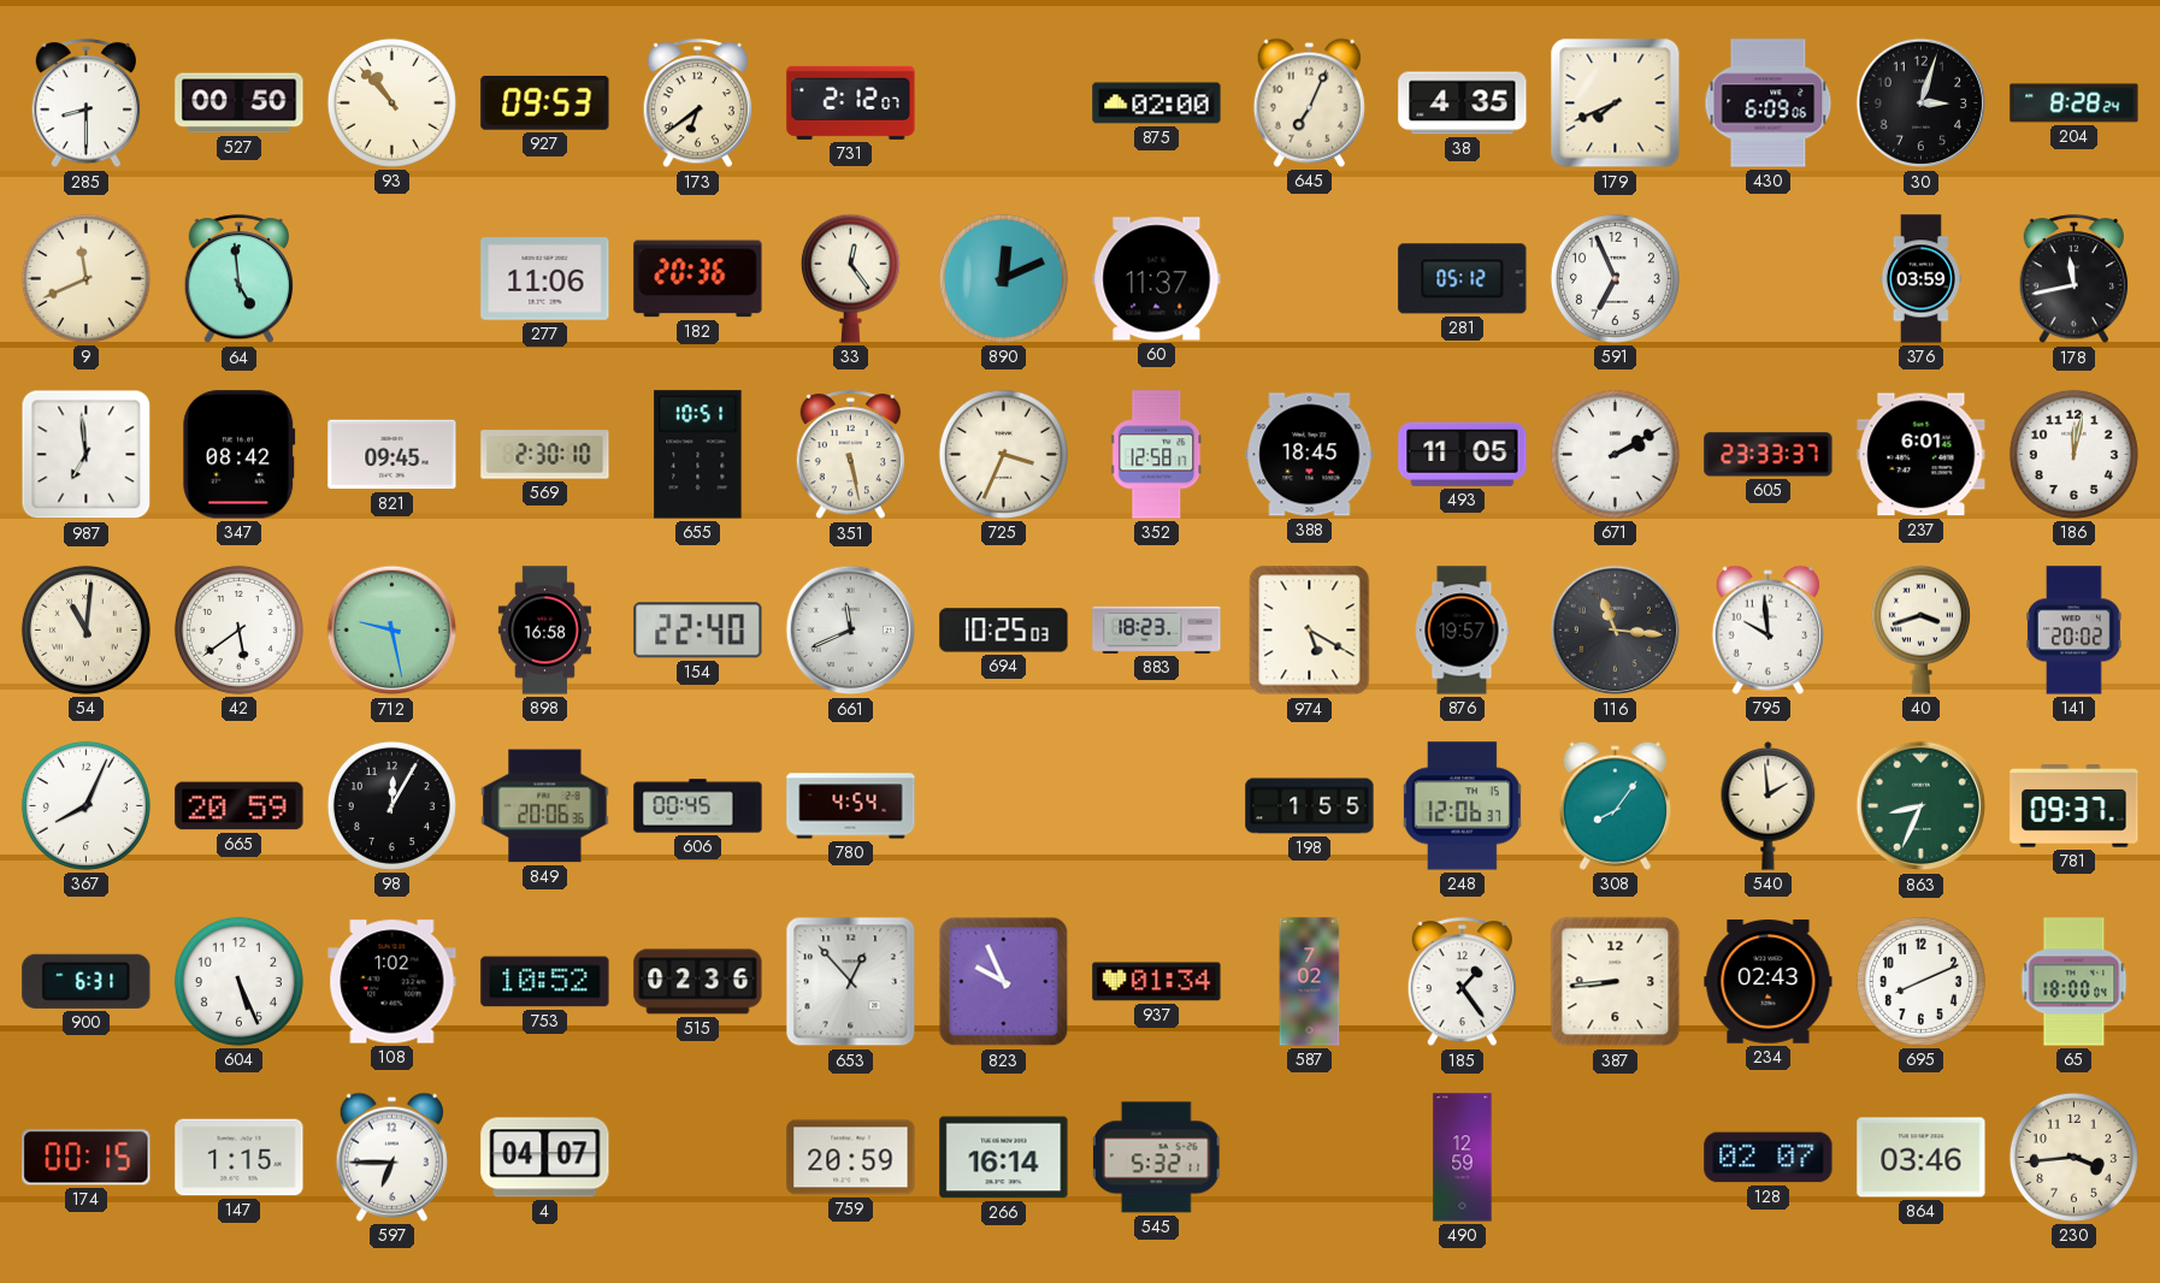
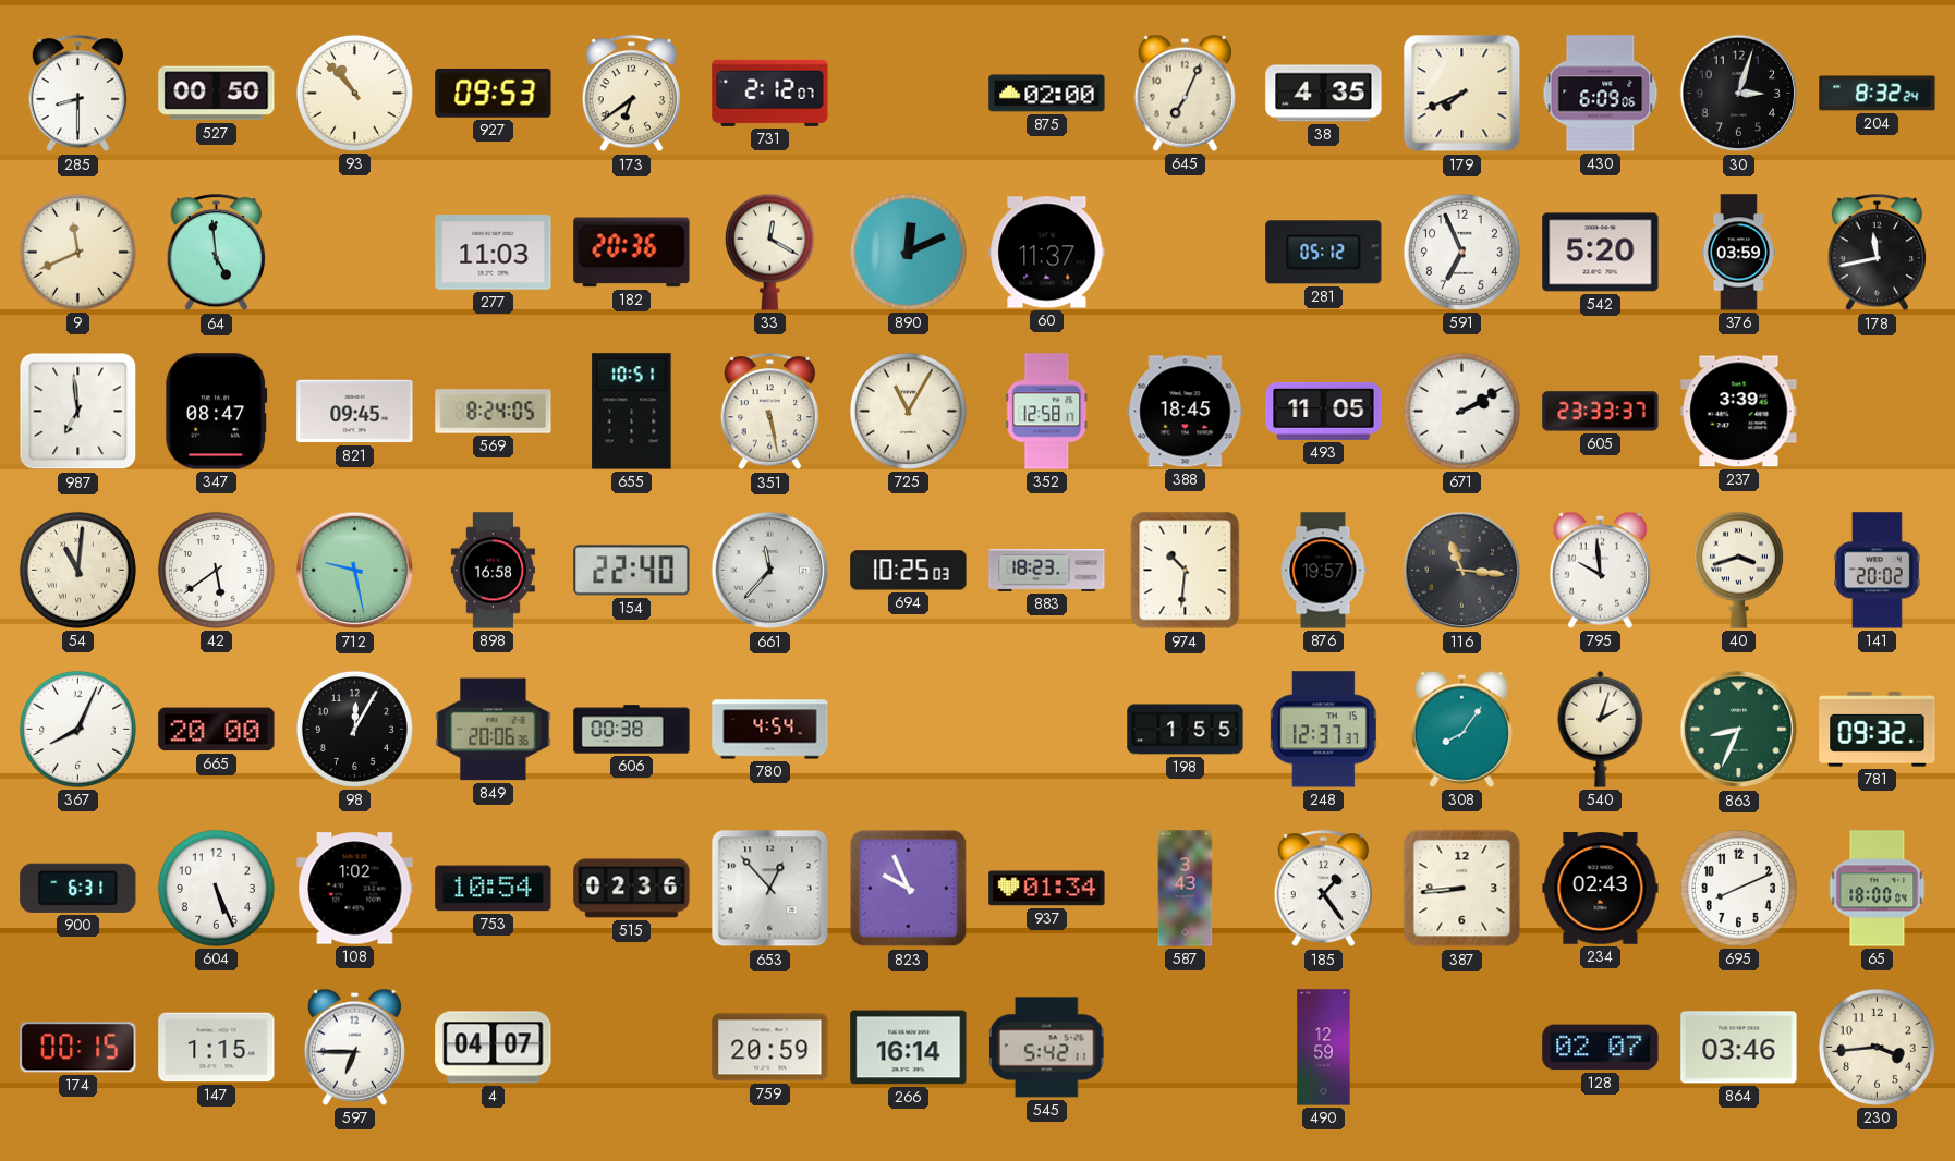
204: 8:28 -> 8:32 (1878, 94)
277: 11:06 -> 11:03 (494, 253)
33: 12:24 -> 12:20 (769, 252)
542: none -> 5:20 (1601, 253)
347: 08:42 -> 08:47 (217, 412)
569: 2:30 -> 8:24 (494, 412)
725: 3:34 -> 11:05 (908, 411)
237: 6:01 -> 3:39 (1739, 412)
186: 12:02 -> none (2073, 454)
661: 11:41 -> 11:37 (770, 571)
974: 5:20 -> 10:31 (1186, 571)
665: 20:59 -> 20:00 (217, 730)
606: 00:45 -> 00:38 (632, 730)
248: 12:06 -> 12:37 (1323, 730)
540: 1:59 -> 2:03 (1601, 729)
781: 09:37 -> 09:32 (1878, 730)
753: 10:52 -> 10:54 (494, 889)
587: 7:02 -> 3:43 (1186, 889)
545: 5:32 -> 5:42 (1047, 1048)
